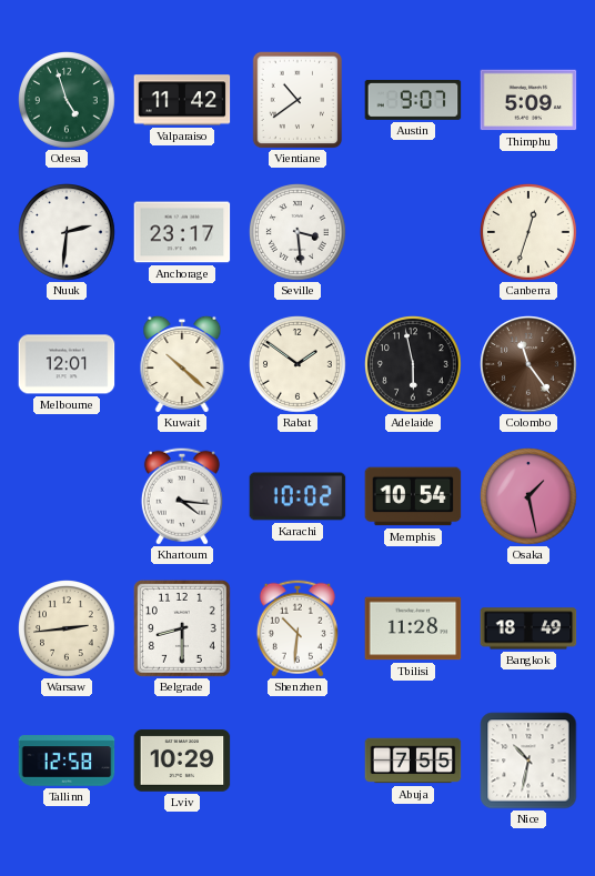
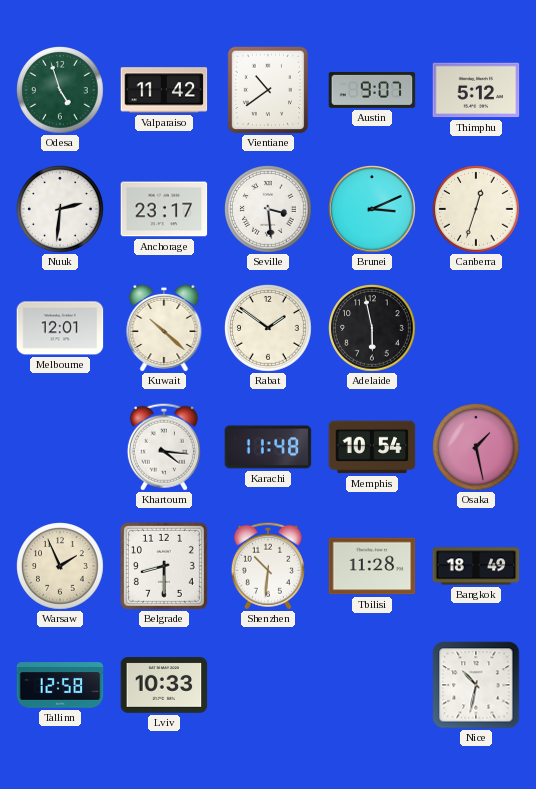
Thimphu: 5:09 -> 5:12 (476, 90)
Brunei: none -> 3:11 (372, 209)
Colombo: 11:24 -> none (528, 364)
Karachi: 10:02 -> 11:48 (268, 447)
Warsaw: 2:44 -> 1:56 (61, 567)
Lviv: 10:29 -> 10:33 (164, 685)
Abuja: 7:55 -> none (413, 761)
